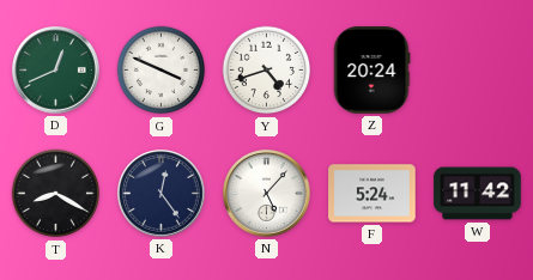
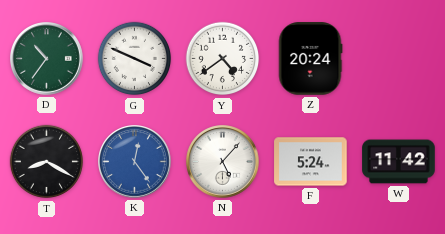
D: 12:41 -> 10:36 (47, 59)
Y: 4:42 -> 4:39 (223, 59)
K dial: navy -> blue (135, 162)
